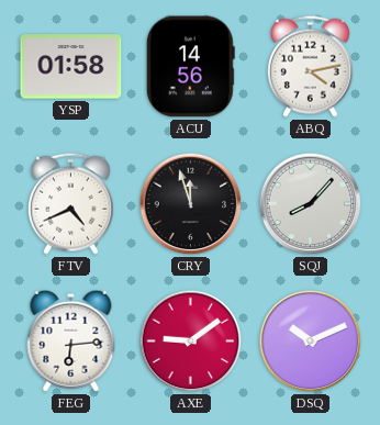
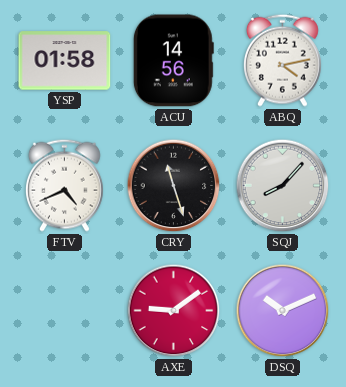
CRY: 11:57 -> 11:27 (174, 186)
FEG: 6:14 -> none (71, 340)
